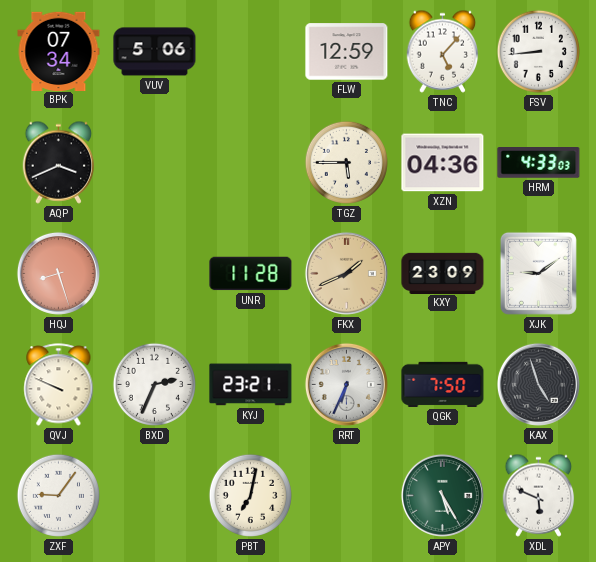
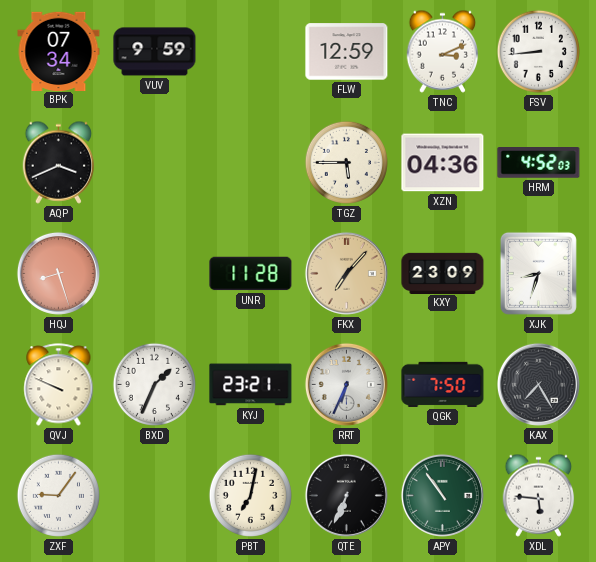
VUV: 5:06 -> 9:59 (155, 52)
TNC: 5:07 -> 3:11 (443, 51)
HRM: 4:33 -> 4:52 (539, 163)
FKX: 1:41 -> 7:07 (346, 273)
XJK: 9:09 -> 8:33 (538, 273)
BXD: 2:34 -> 1:34 (154, 384)
KAX: 4:57 -> 7:25 (538, 384)
QTE: none -> 6:34 (346, 495)
APY: 5:25 -> 10:54 (442, 495)
XDL: 5:49 -> 5:46 (539, 495)
